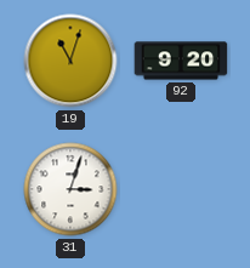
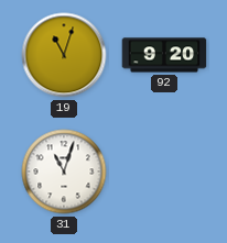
31: 3:03 -> 11:03 (64, 172)
